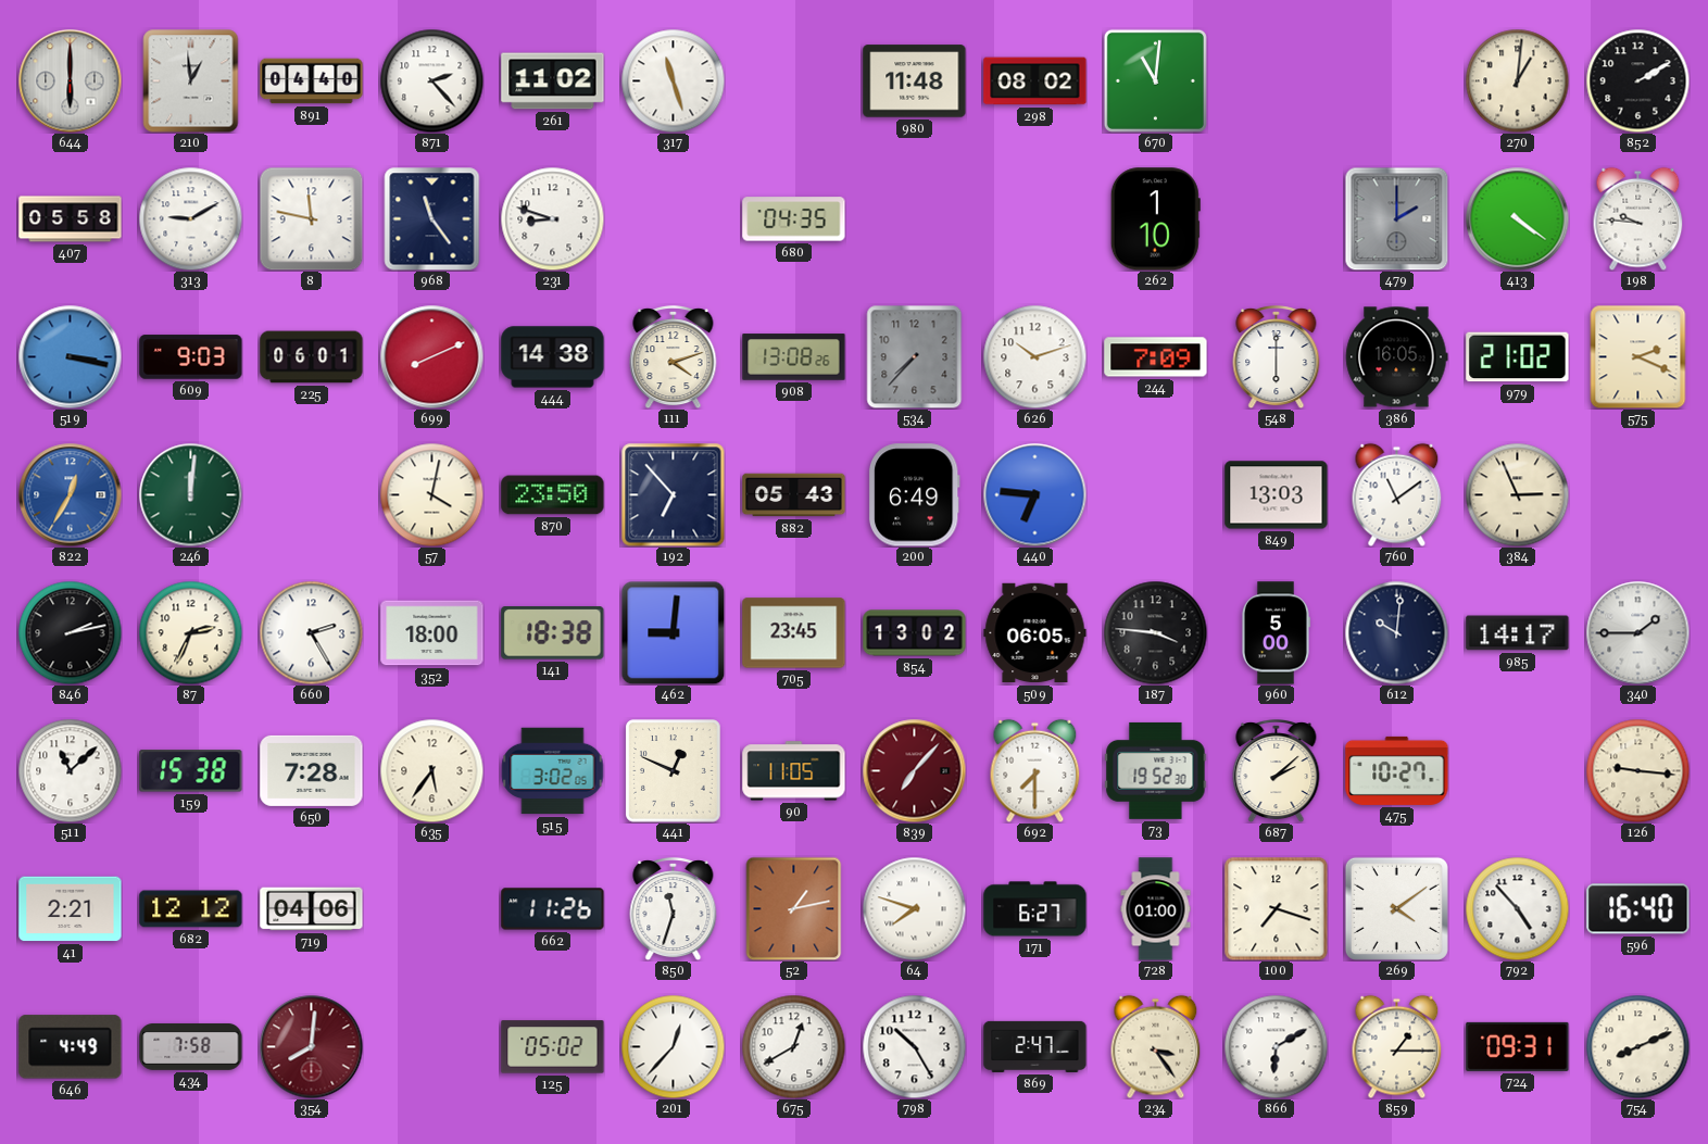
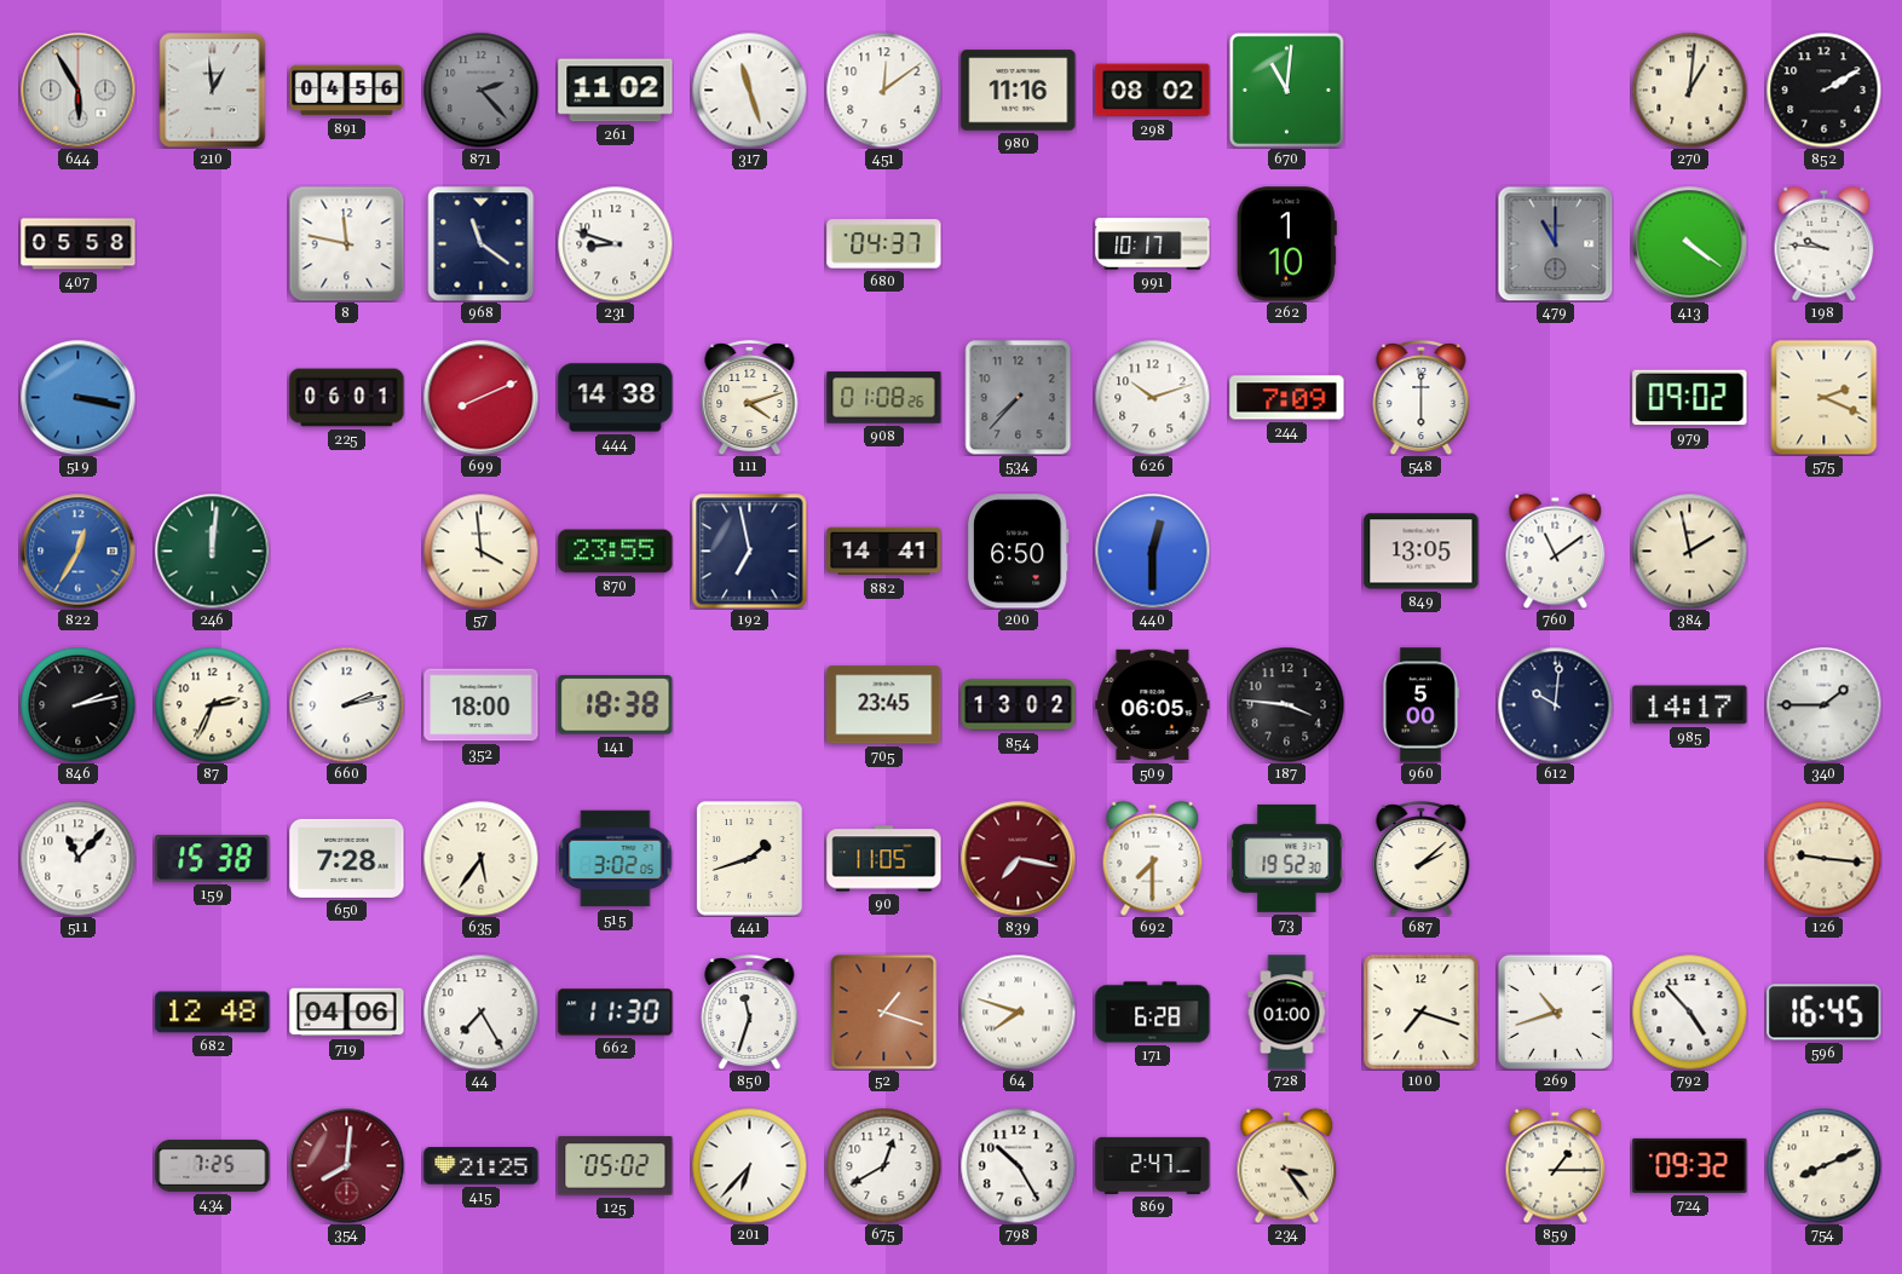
644: 6:00 -> 5:55 (77, 90)
891: 04:40 -> 04:56 (347, 91)
871 dial: white -> grey (480, 90)
451: none -> 12:09 (883, 90)
980: 11:48 -> 11:16 (1019, 91)
313: 9:10 -> none (190, 218)
968: 11:24 -> 11:21 (482, 243)
680: 04:35 -> 04:37 (884, 244)
991: none -> 10:17 (1153, 244)
479: 2:00 -> 11:00 (1555, 243)
609: 9:03 -> none (191, 357)
908: 13:08 -> 01:08 (884, 398)
386: 16:05 -> none (1397, 357)
979: 21:02 -> 09:02 (1690, 398)
57: 4:02 -> 3:59 (480, 550)
870: 23:50 -> 23:55 (616, 552)
192: 6:53 -> 6:58 (749, 550)
882: 05:43 -> 14:41 (884, 552)
200: 6:49 -> 6:50 (1018, 552)
440: 6:46 -> 12:30 (1152, 550)
849: 13:03 -> 13:05 (1422, 552)
384: 2:56 -> 1:58 (1689, 550)
660: 2:25 -> 2:13 (346, 704)
462: 9:01 -> none (673, 632)
511: 11:08 -> 11:07 (77, 858)
441: 12:49 -> 1:42 (750, 859)
839: 7:07 -> 7:17 (1018, 858)
475: 10:27 -> none (1397, 770)
41: 2:21 -> none (71, 909)
682: 12:12 -> 12:48 (213, 1013)
44: none -> 7:25 (480, 1011)
662: 11:26 -> 11:30 (616, 1013)
52: 1:13 -> 1:18 (884, 1011)
171: 6:27 -> 6:28 (1153, 1013)
269: 4:09 -> 10:42 (1555, 1011)
596: 16:40 -> 16:45 (1825, 1013)
646: 4:49 -> none (71, 1047)
434: 7:58 -> 7:25 (213, 1166)
415: none -> 21:25 (482, 1166)
201: 12:37 -> 6:37 (749, 1165)
866: 6:10 -> none (1276, 1046)
724: 09:31 -> 09:32 (1690, 1165)
